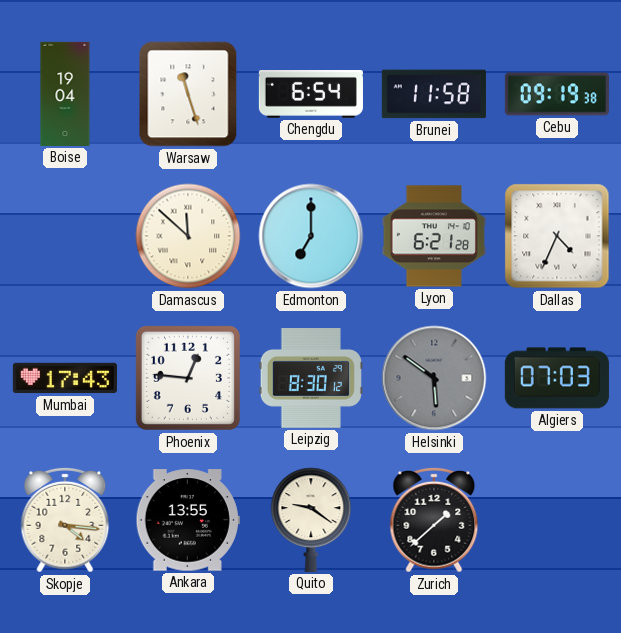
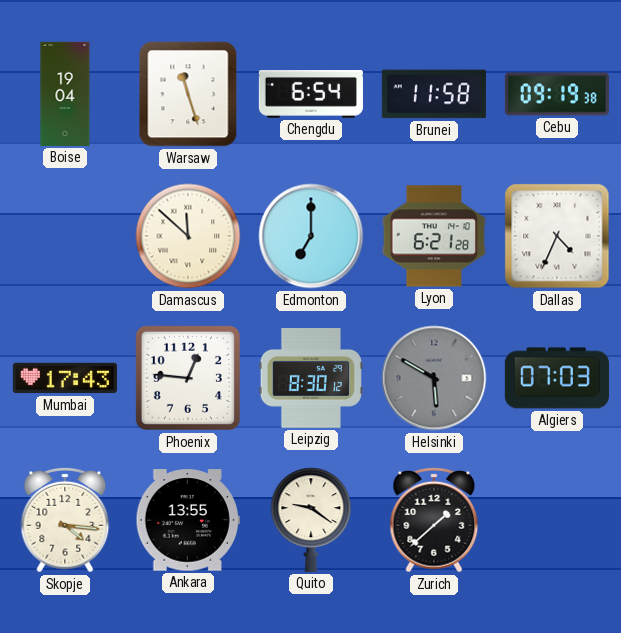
Helsinki: 5:51 -> 5:50 (434, 378)
